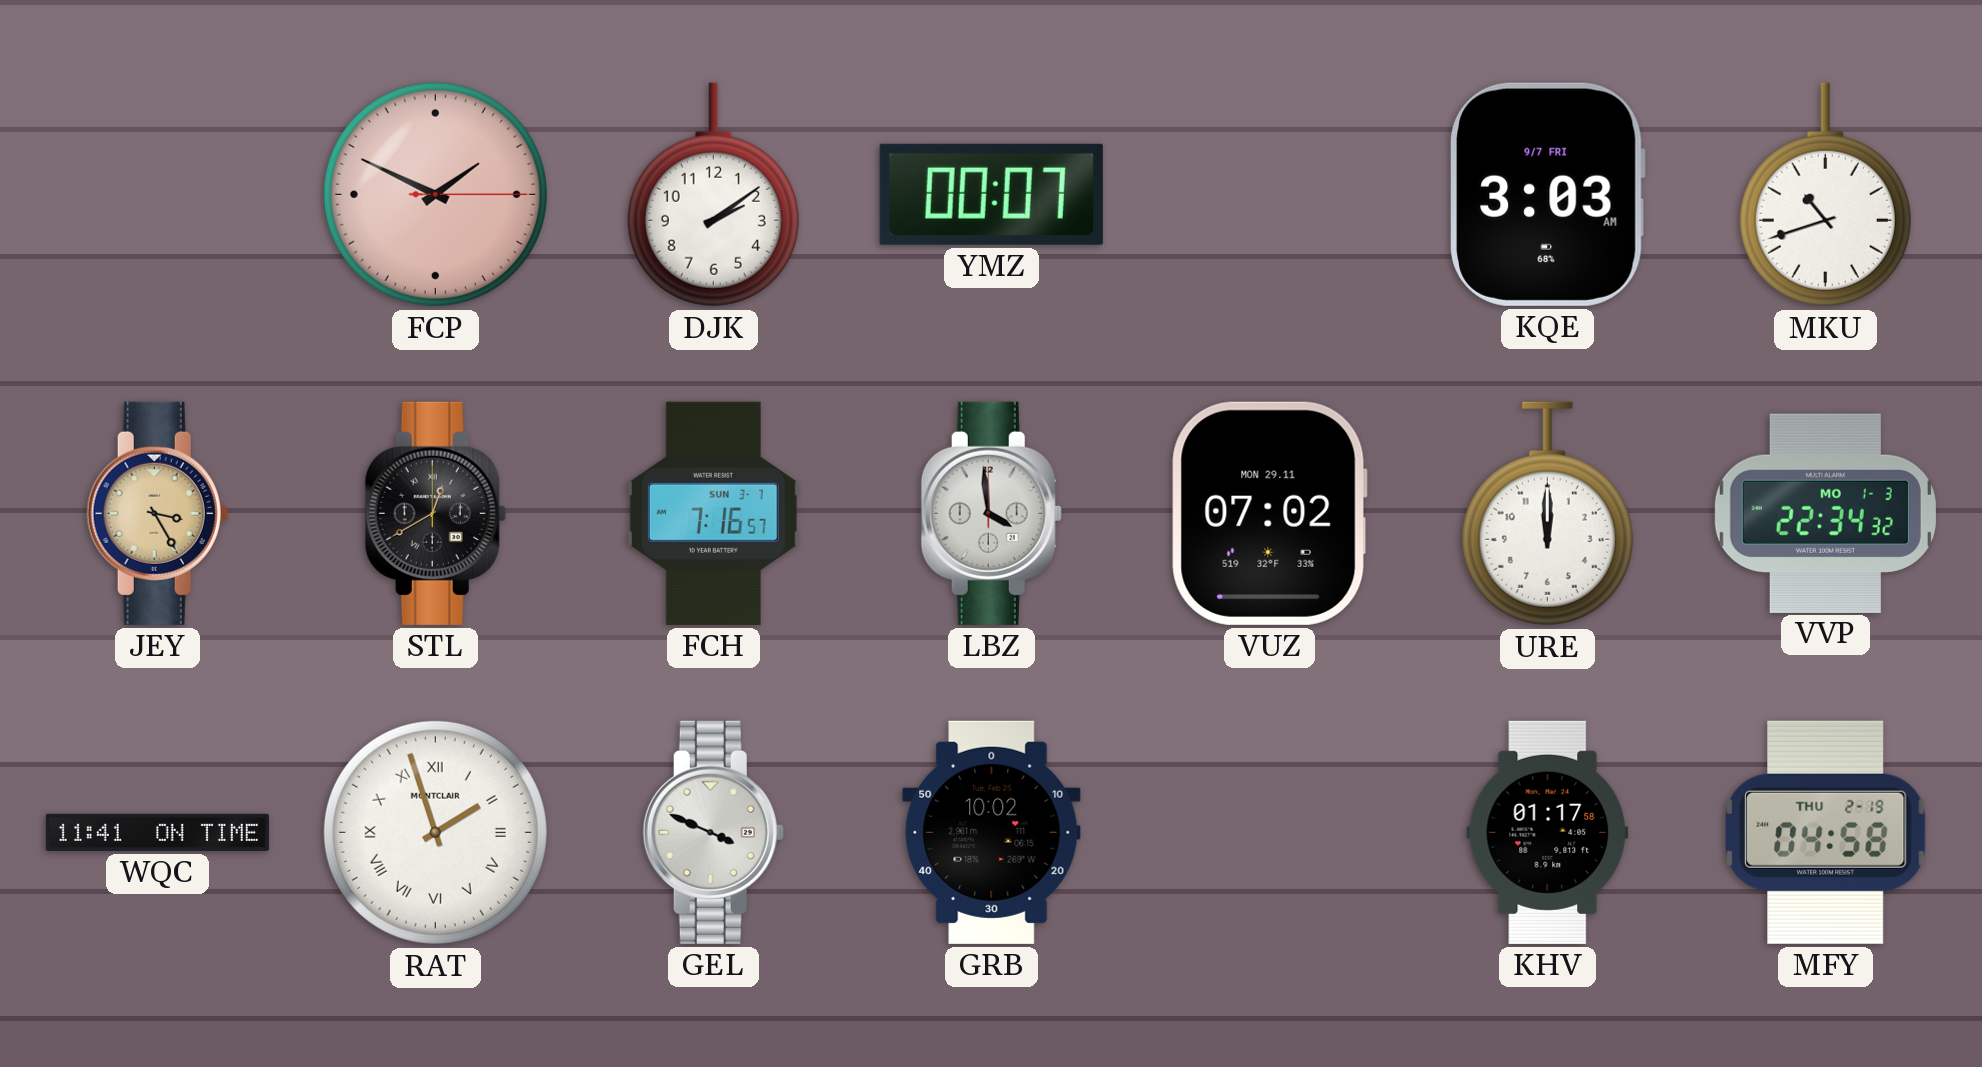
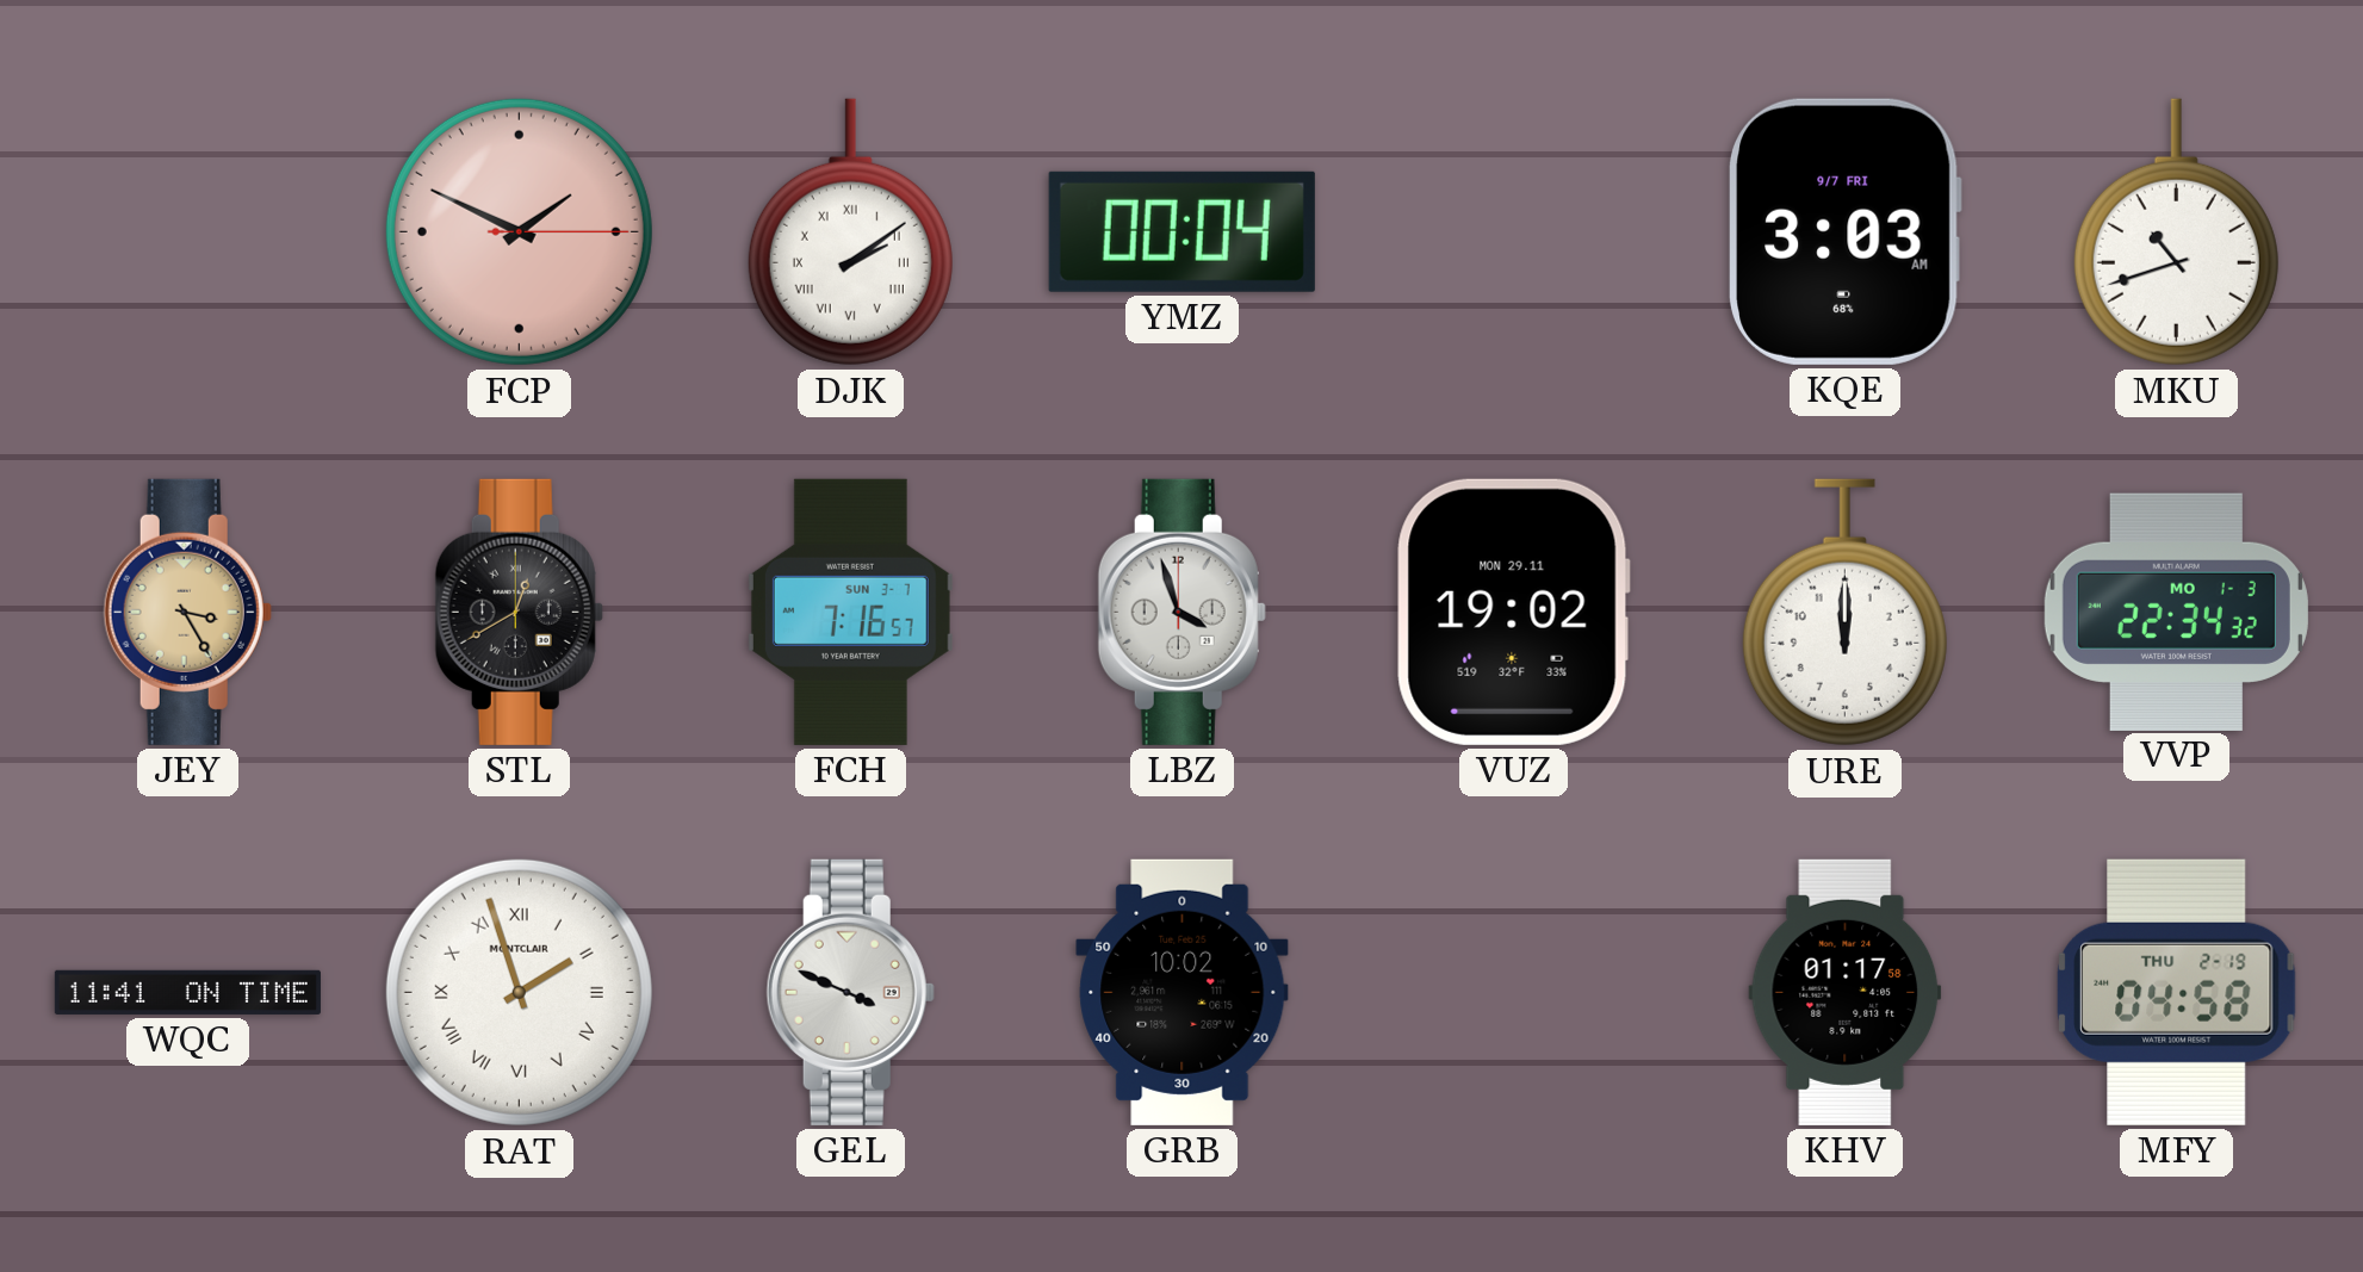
DJK numerals: Arabic -> Roman (850, 232)
YMZ: 00:07 -> 00:04 (1181, 231)
LBZ: 3:59 -> 3:57 (1181, 612)
VUZ: 07:02 -> 19:02 (1513, 612)
